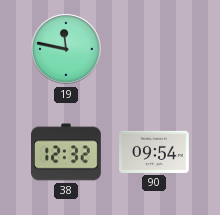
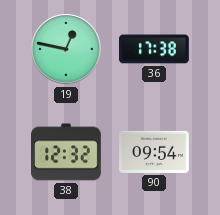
19: 11:47 -> 12:47 (66, 49)
36: none -> 17:38 (155, 49)
